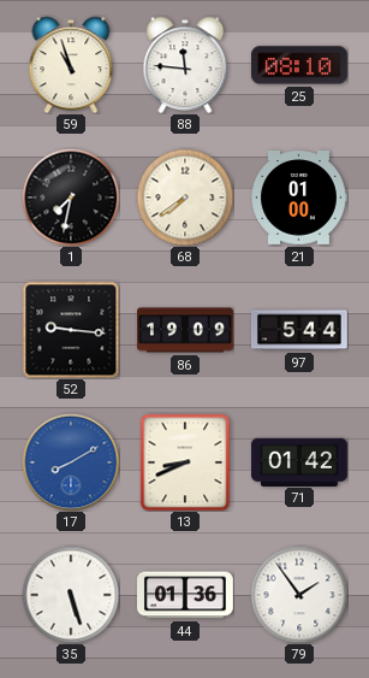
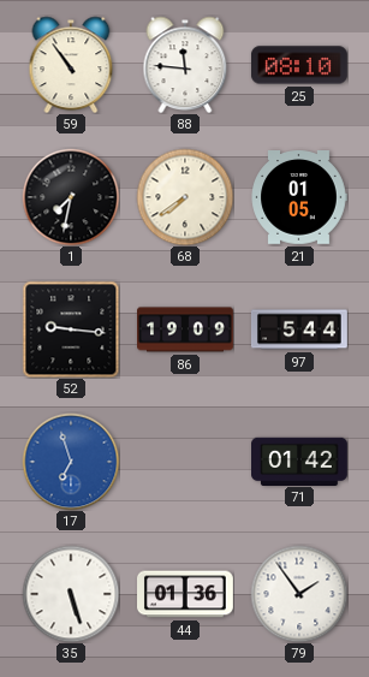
59: 10:57 -> 10:54 (71, 65)
21: 01:00 -> 01:05 (299, 198)
17: 8:10 -> 6:57 (71, 462)
13: 8:41 -> none (185, 462)
